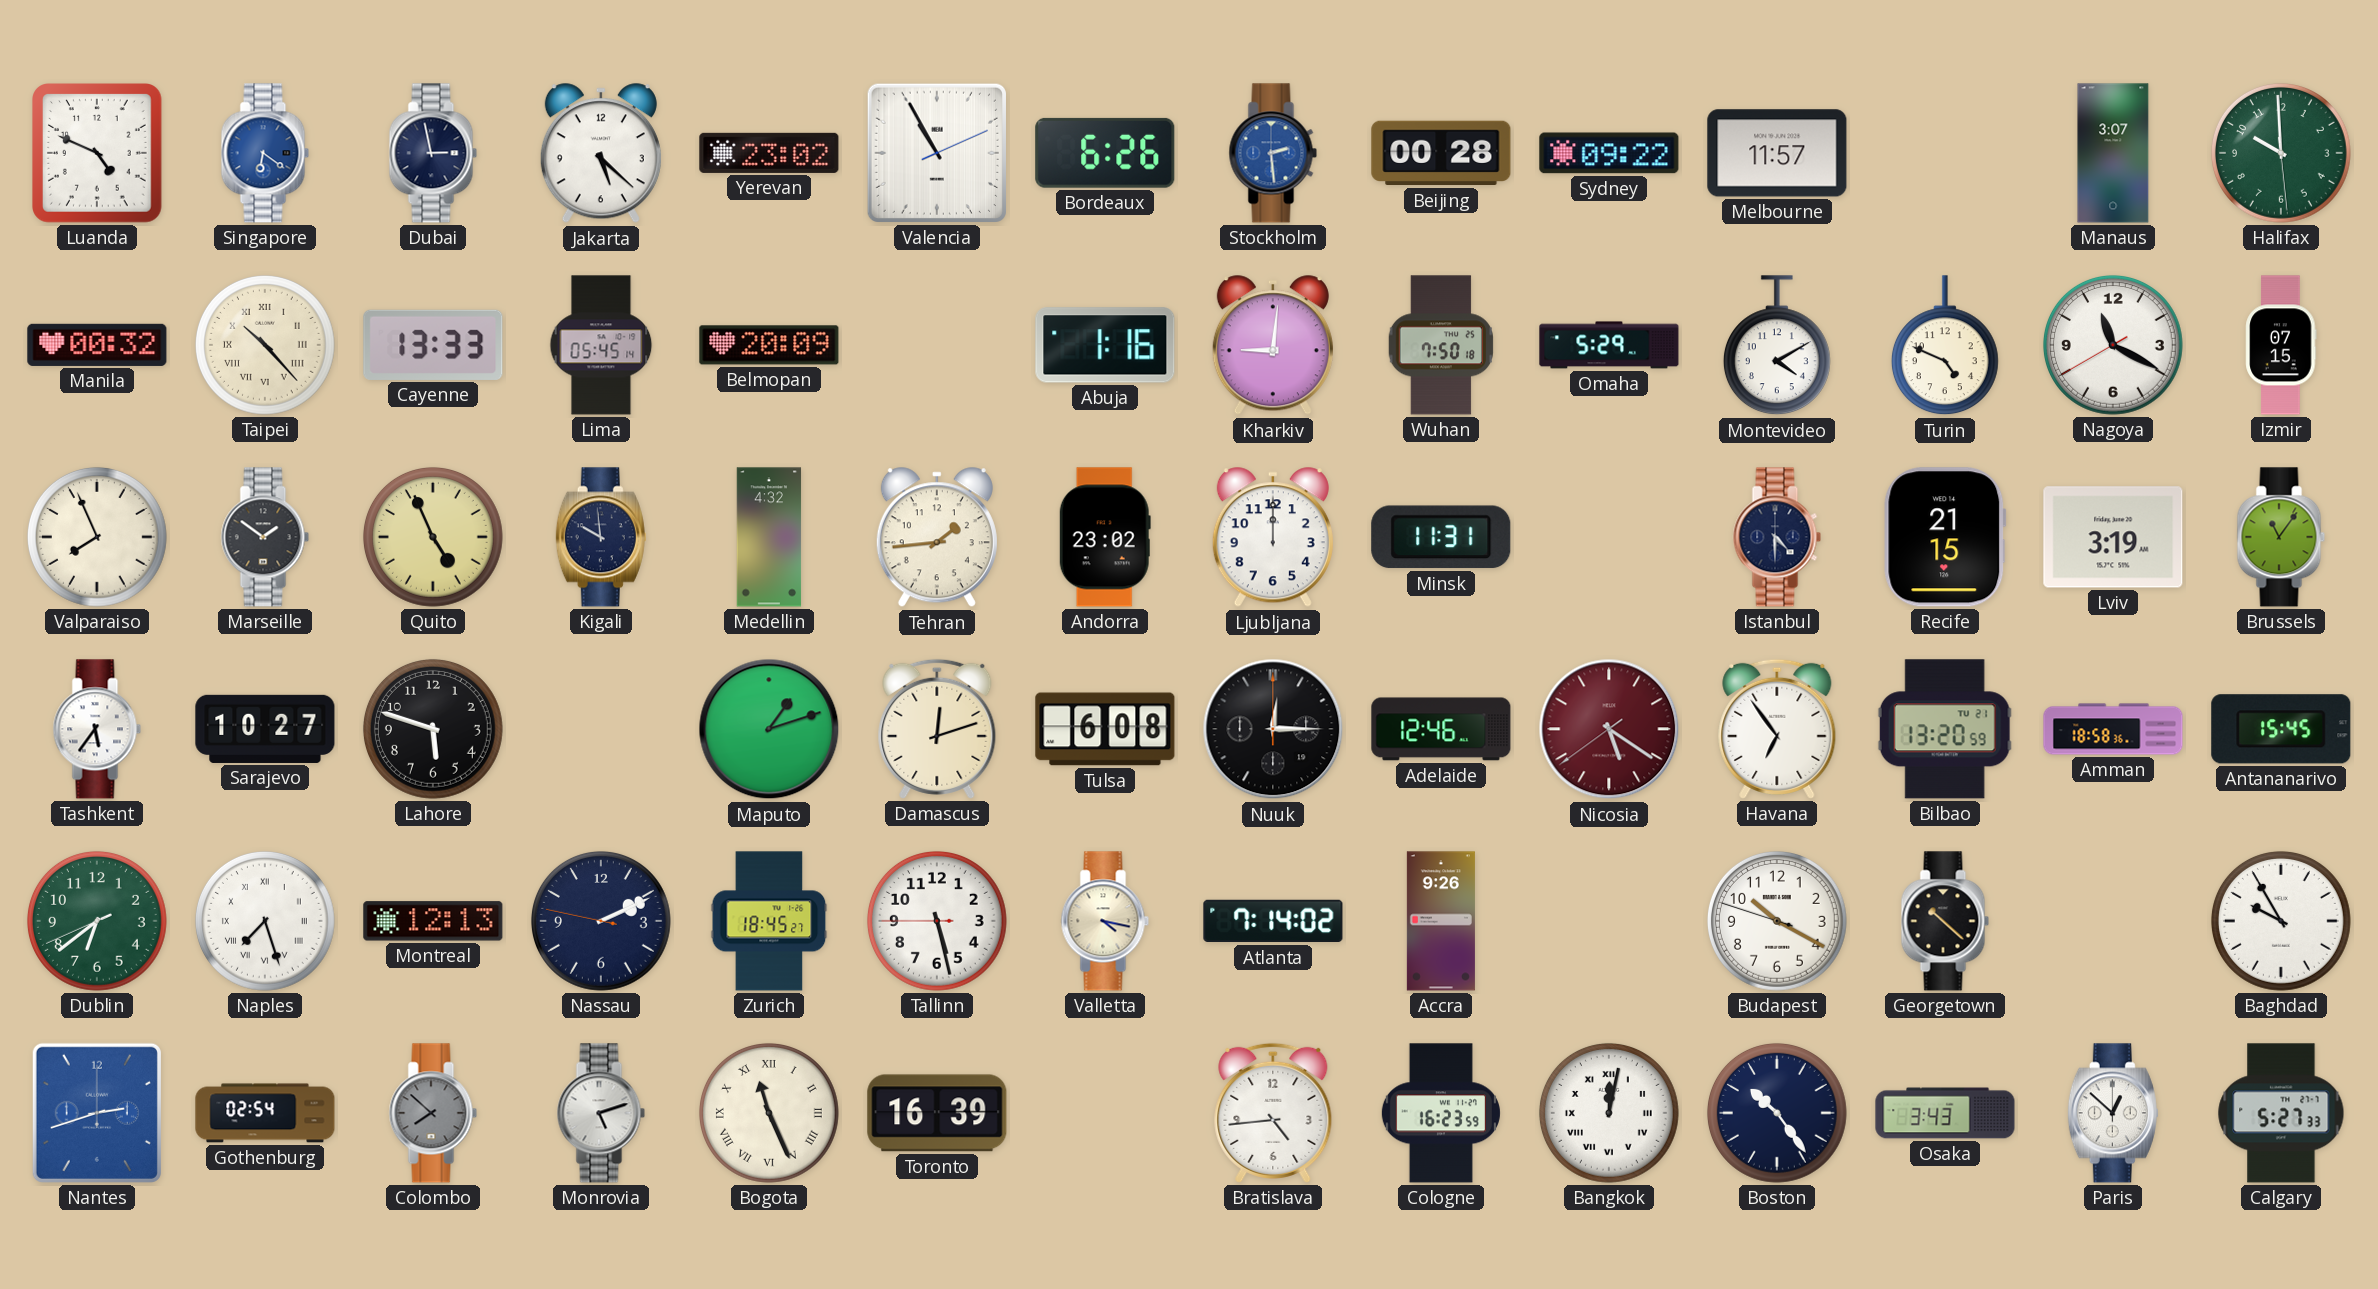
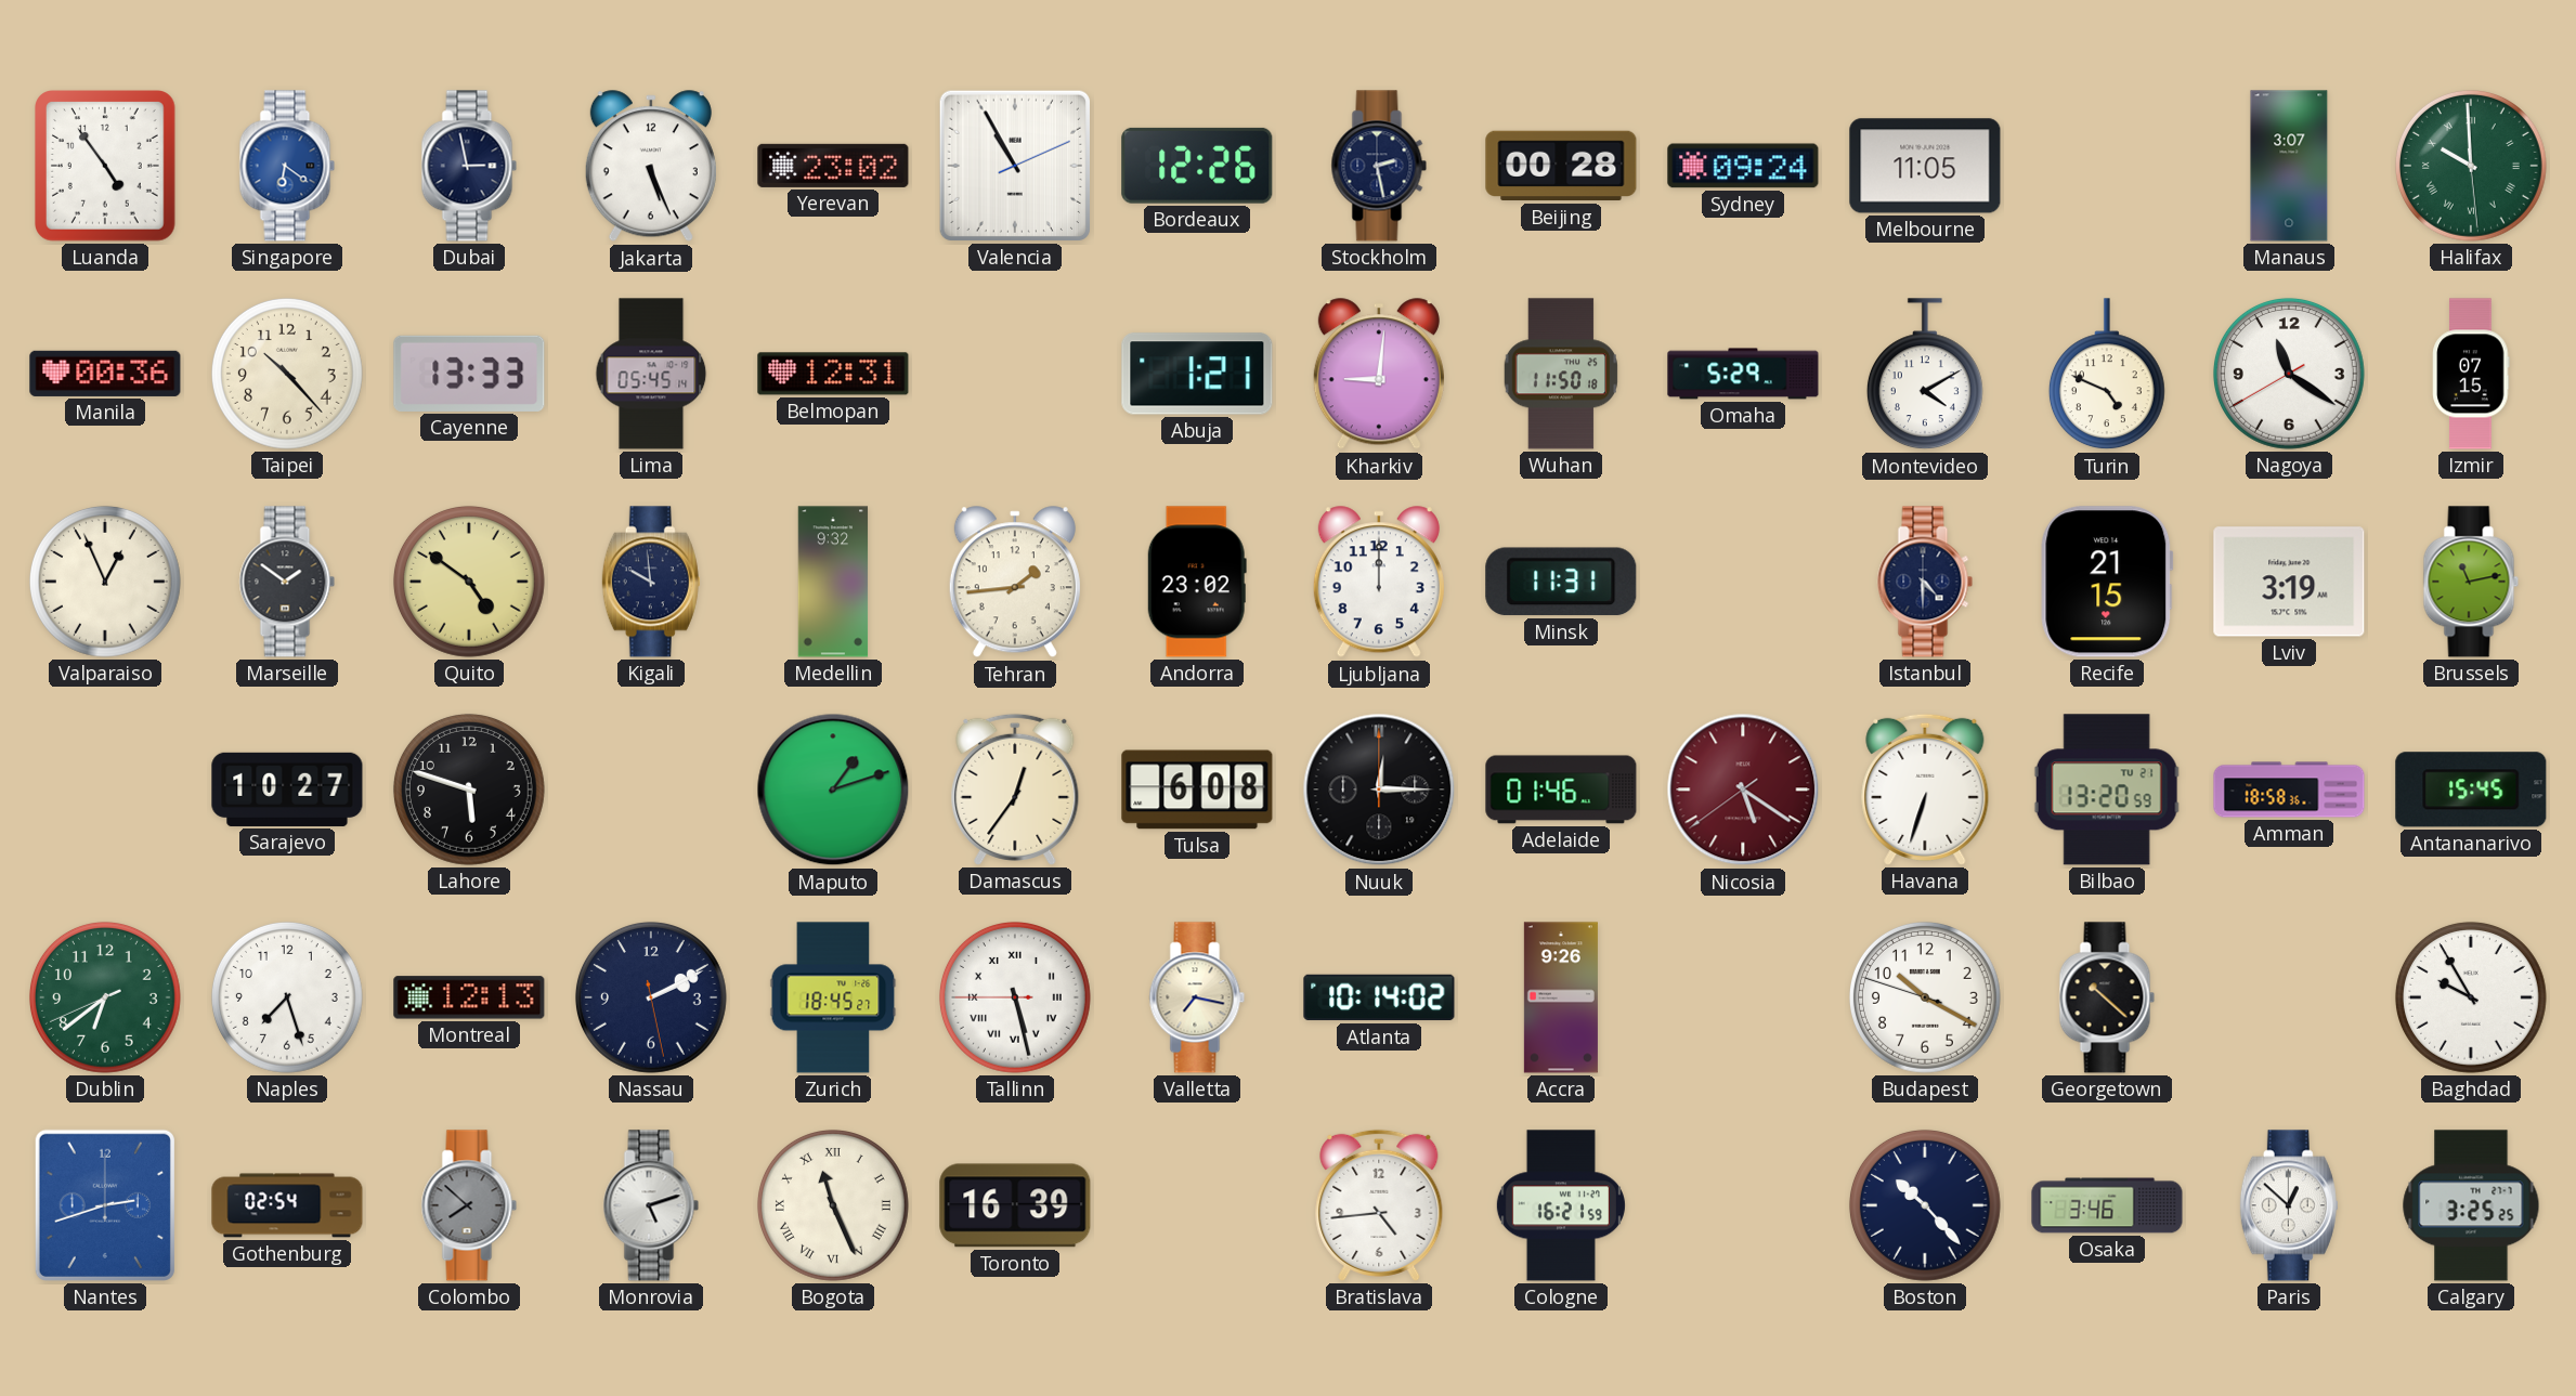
Luanda: 4:49 -> 4:54 (106, 166)
Jakarta: 5:22 -> 5:26 (651, 167)
Bordeaux: 6:26 -> 12:26 (1197, 166)
Stockholm: 2:29 -> 2:28 (1379, 166)
Stockholm dial: blue -> navy (1379, 166)
Sydney: 09:22 -> 09:24 (1743, 166)
Melbourne: 11:57 -> 11:05 (1925, 166)
Halifax numerals: Arabic -> Roman (2471, 166)
Manila: 00:32 -> 00:36 (105, 374)
Taipei numerals: Roman -> Arabic (287, 374)
Belmopan: 20:09 -> 12:31 (833, 374)
Abuja: 1:16 -> 1:21 (1197, 374)
Wuhan: 7:50 -> 11:50 (1561, 374)
Nagoya: 11:19 -> 11:20 (2289, 374)
Valparaiso: 7:56 -> 12:56 (105, 582)
Quito: 4:56 -> 4:51 (469, 582)
Medellin: 4:32 -> 9:32 (833, 582)
Brussels: 11:06 -> 11:13 (2471, 582)
Tashkent: 5:36 -> none (97, 729)
Damascus: 12:12 -> 12:36 (1015, 790)
Adelaide: 12:46 -> 01:46 (1561, 790)
Havana: 6:54 -> 6:33 (1925, 790)
Naples numerals: Roman -> Arabic (287, 997)
Nassau: 2:10:47 -> 2:10:28 (651, 997)
Tallinn numerals: Arabic -> Roman (1015, 997)
Valletta: 4:17 -> 7:17 (1197, 997)
Atlanta: 7:14 -> 10:14 (1379, 997)
Cologne: 16:23 -> 16:21 (1561, 1205)
Bangkok: 12:02 -> none (1609, 1113)
Boston: 10:24 -> 10:23 (1925, 1205)
Osaka: 3:43 -> 3:46 (2107, 1205)
Calgary: 5:27 -> 3:25 (2471, 1205)
